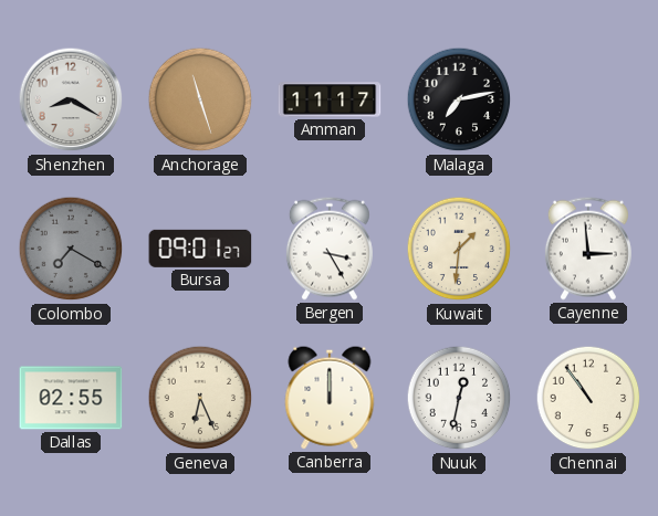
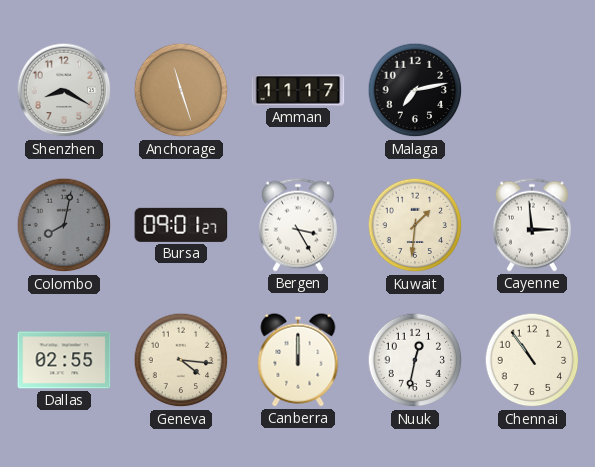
Colombo: 7:20 -> 8:02 (64, 225)
Geneva: 6:26 -> 4:16 (181, 360)
